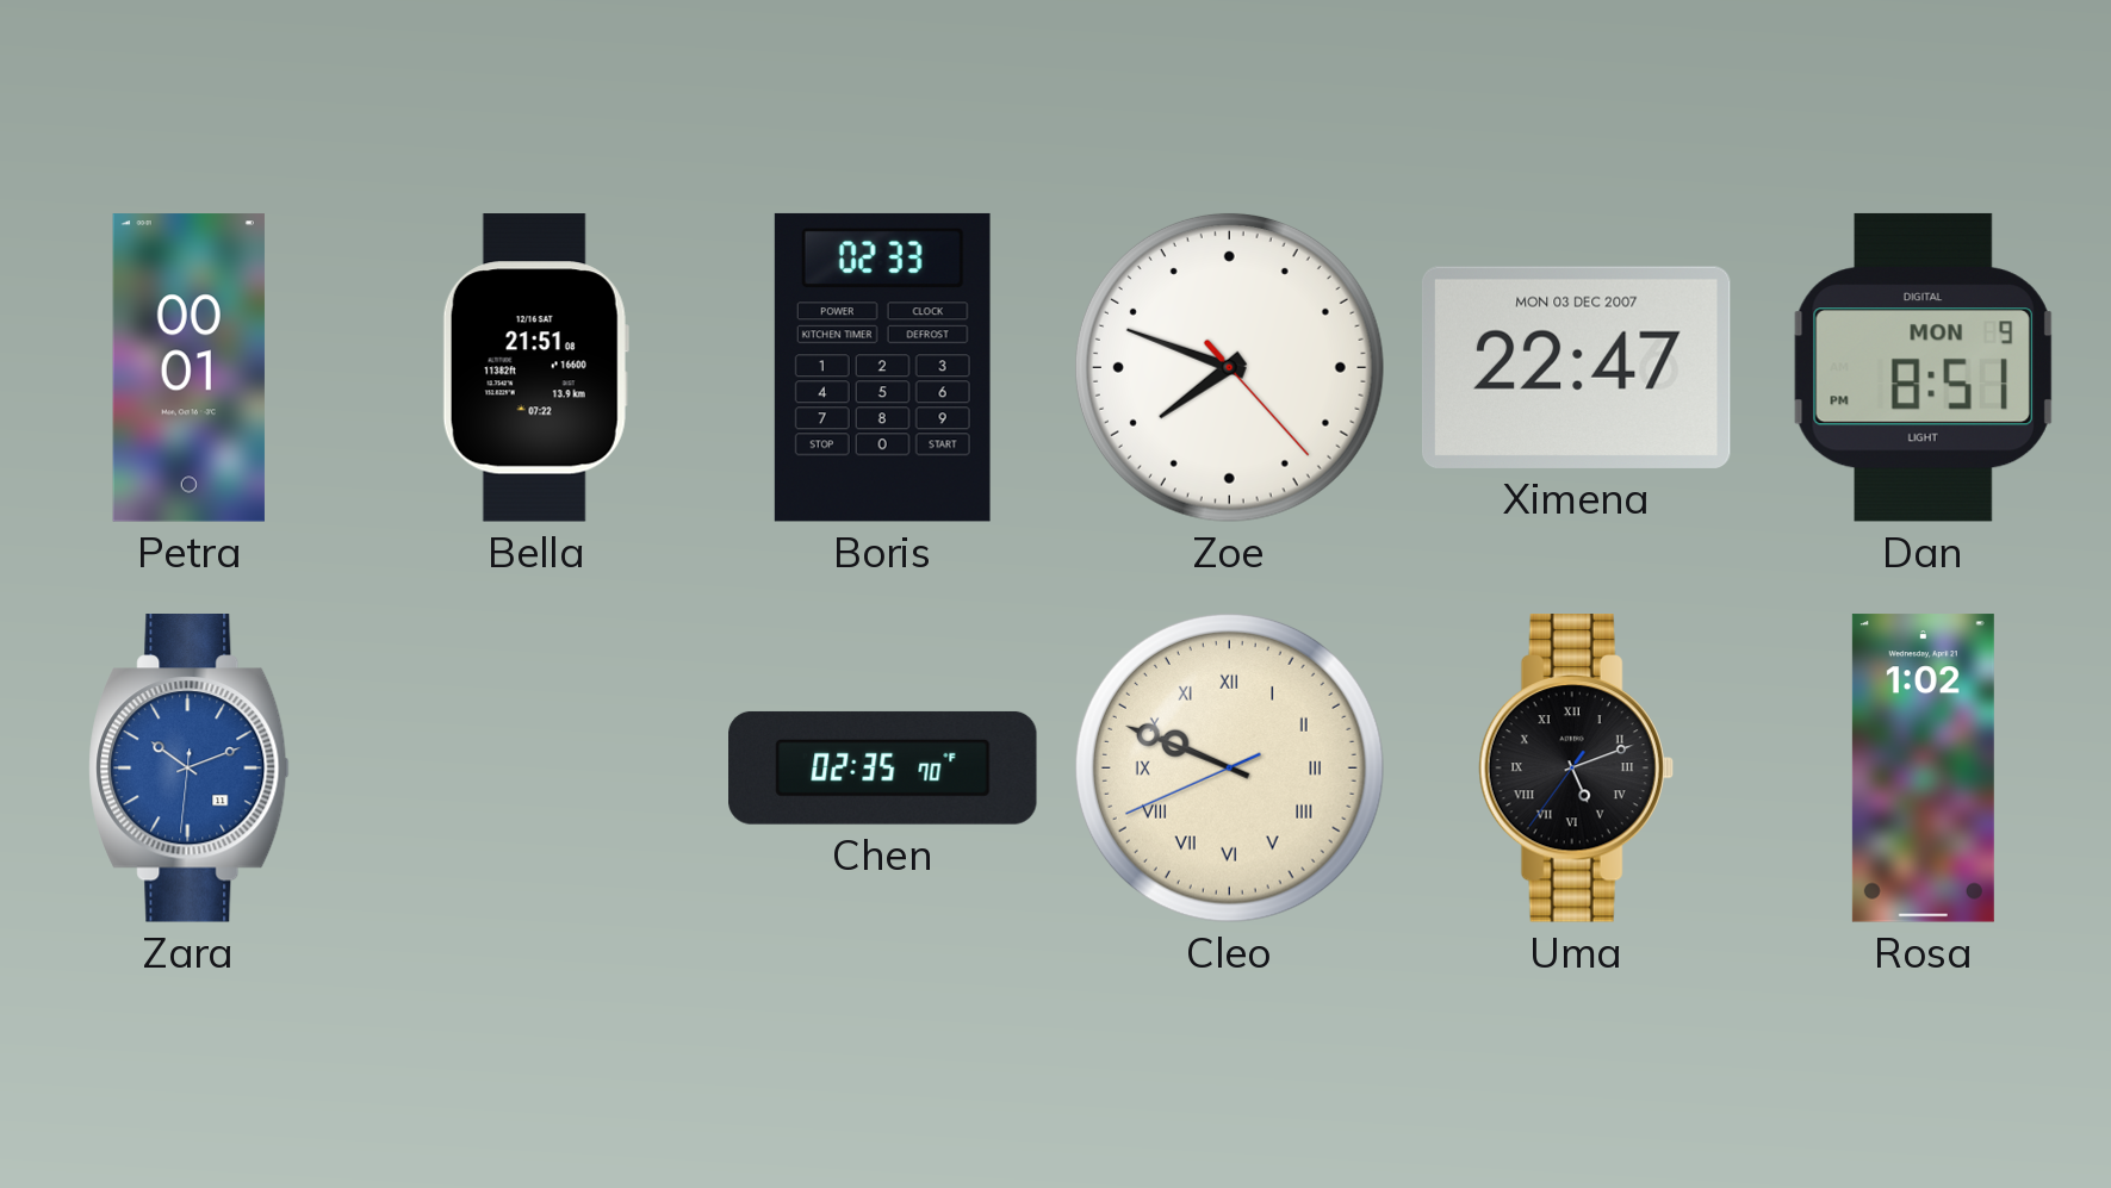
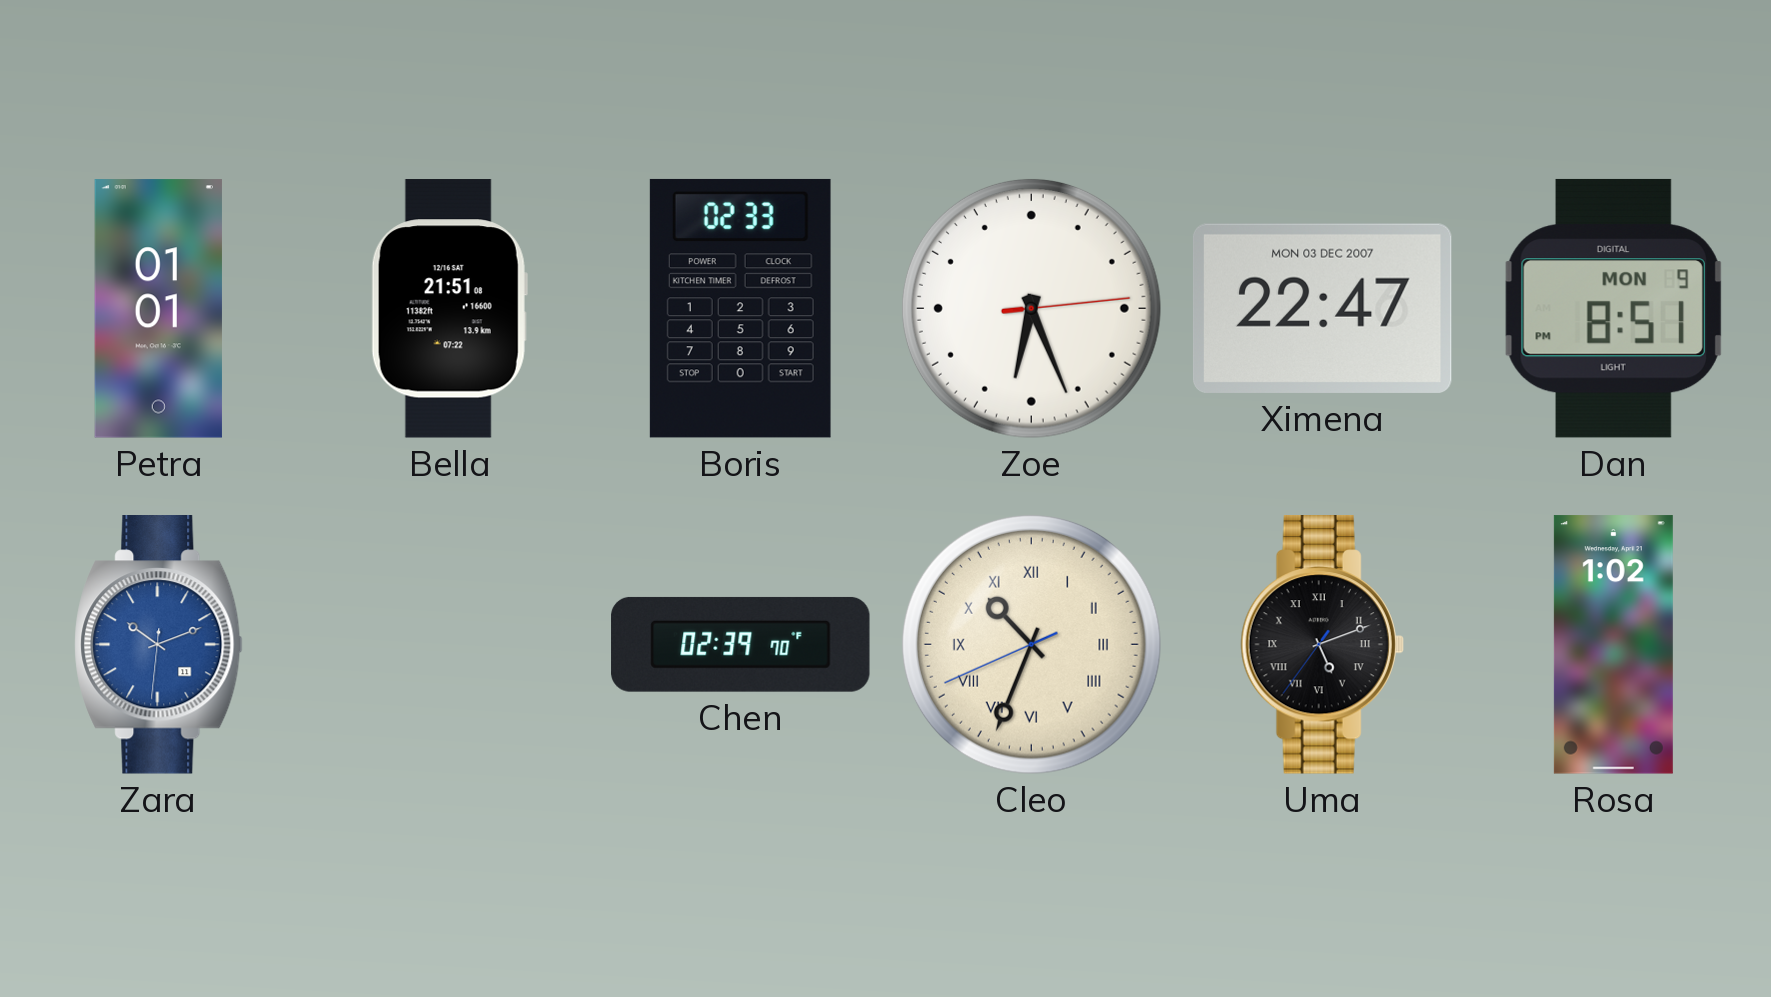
Petra: 00:01 -> 01:01 (158, 309)
Zoe: 7:48 -> 6:26 (1031, 308)
Chen: 02:35 -> 02:39 (741, 644)
Cleo: 9:48 -> 10:33 (1031, 644)
